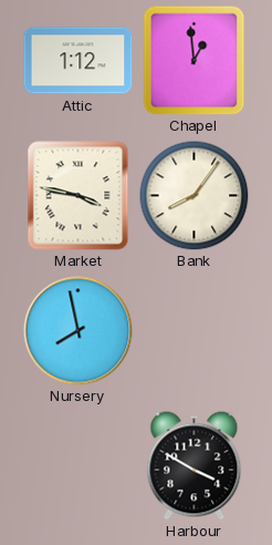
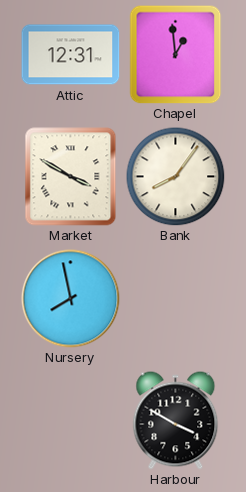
Attic: 1:12 -> 12:31 (71, 55)
Market: 3:47 -> 3:50 (71, 177)
